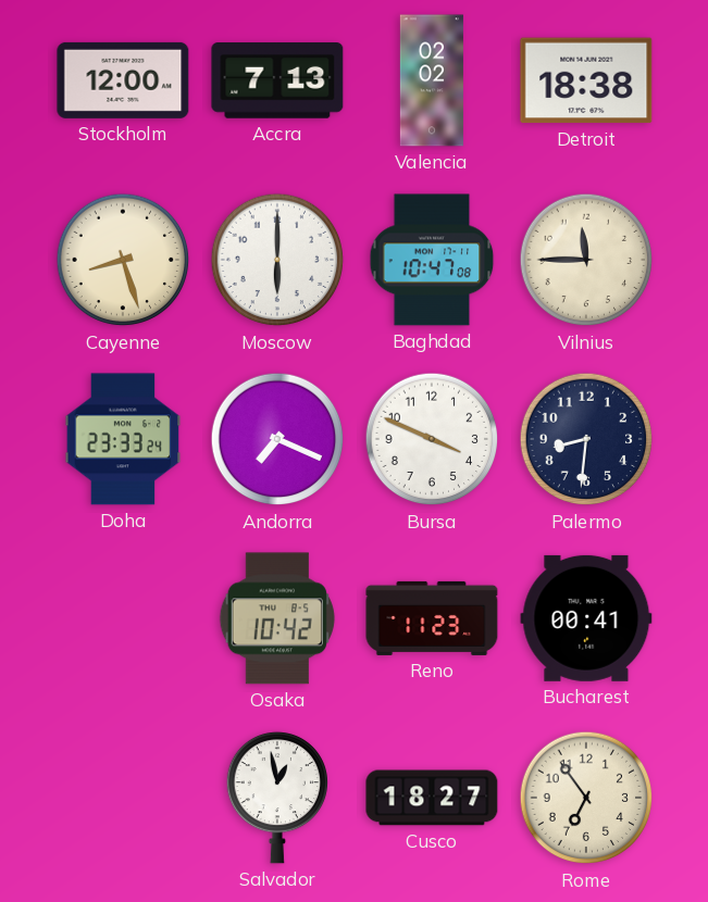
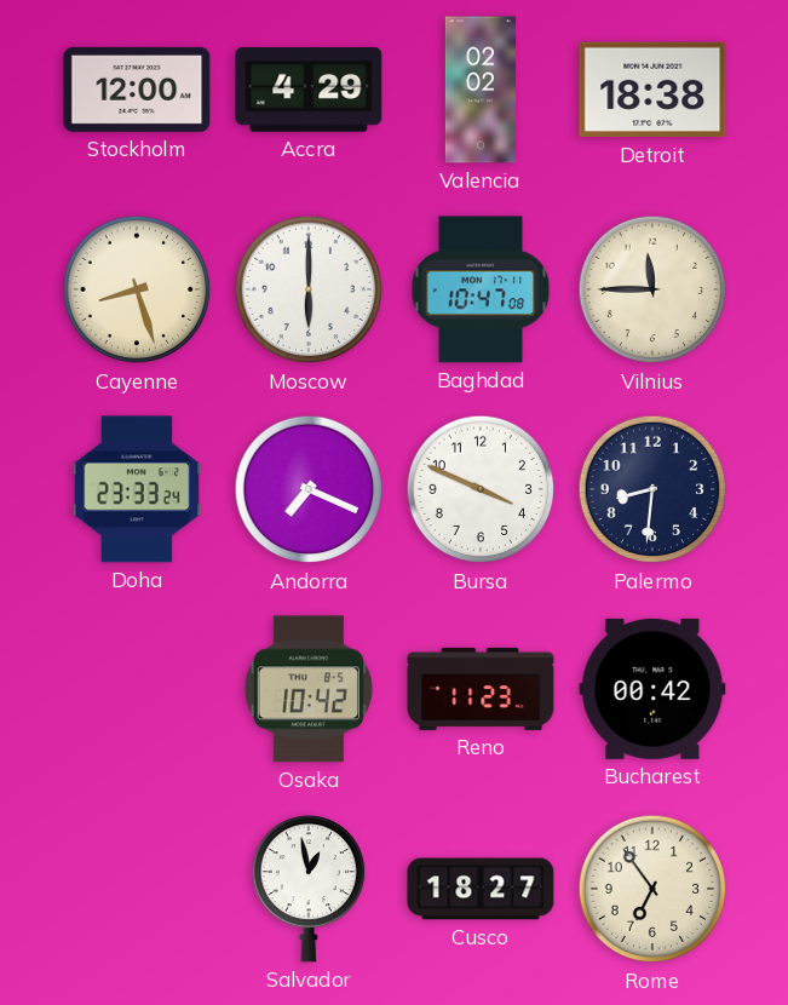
Accra: 7:13 -> 4:29 (309, 91)
Bucharest: 00:41 -> 00:42 (652, 689)
